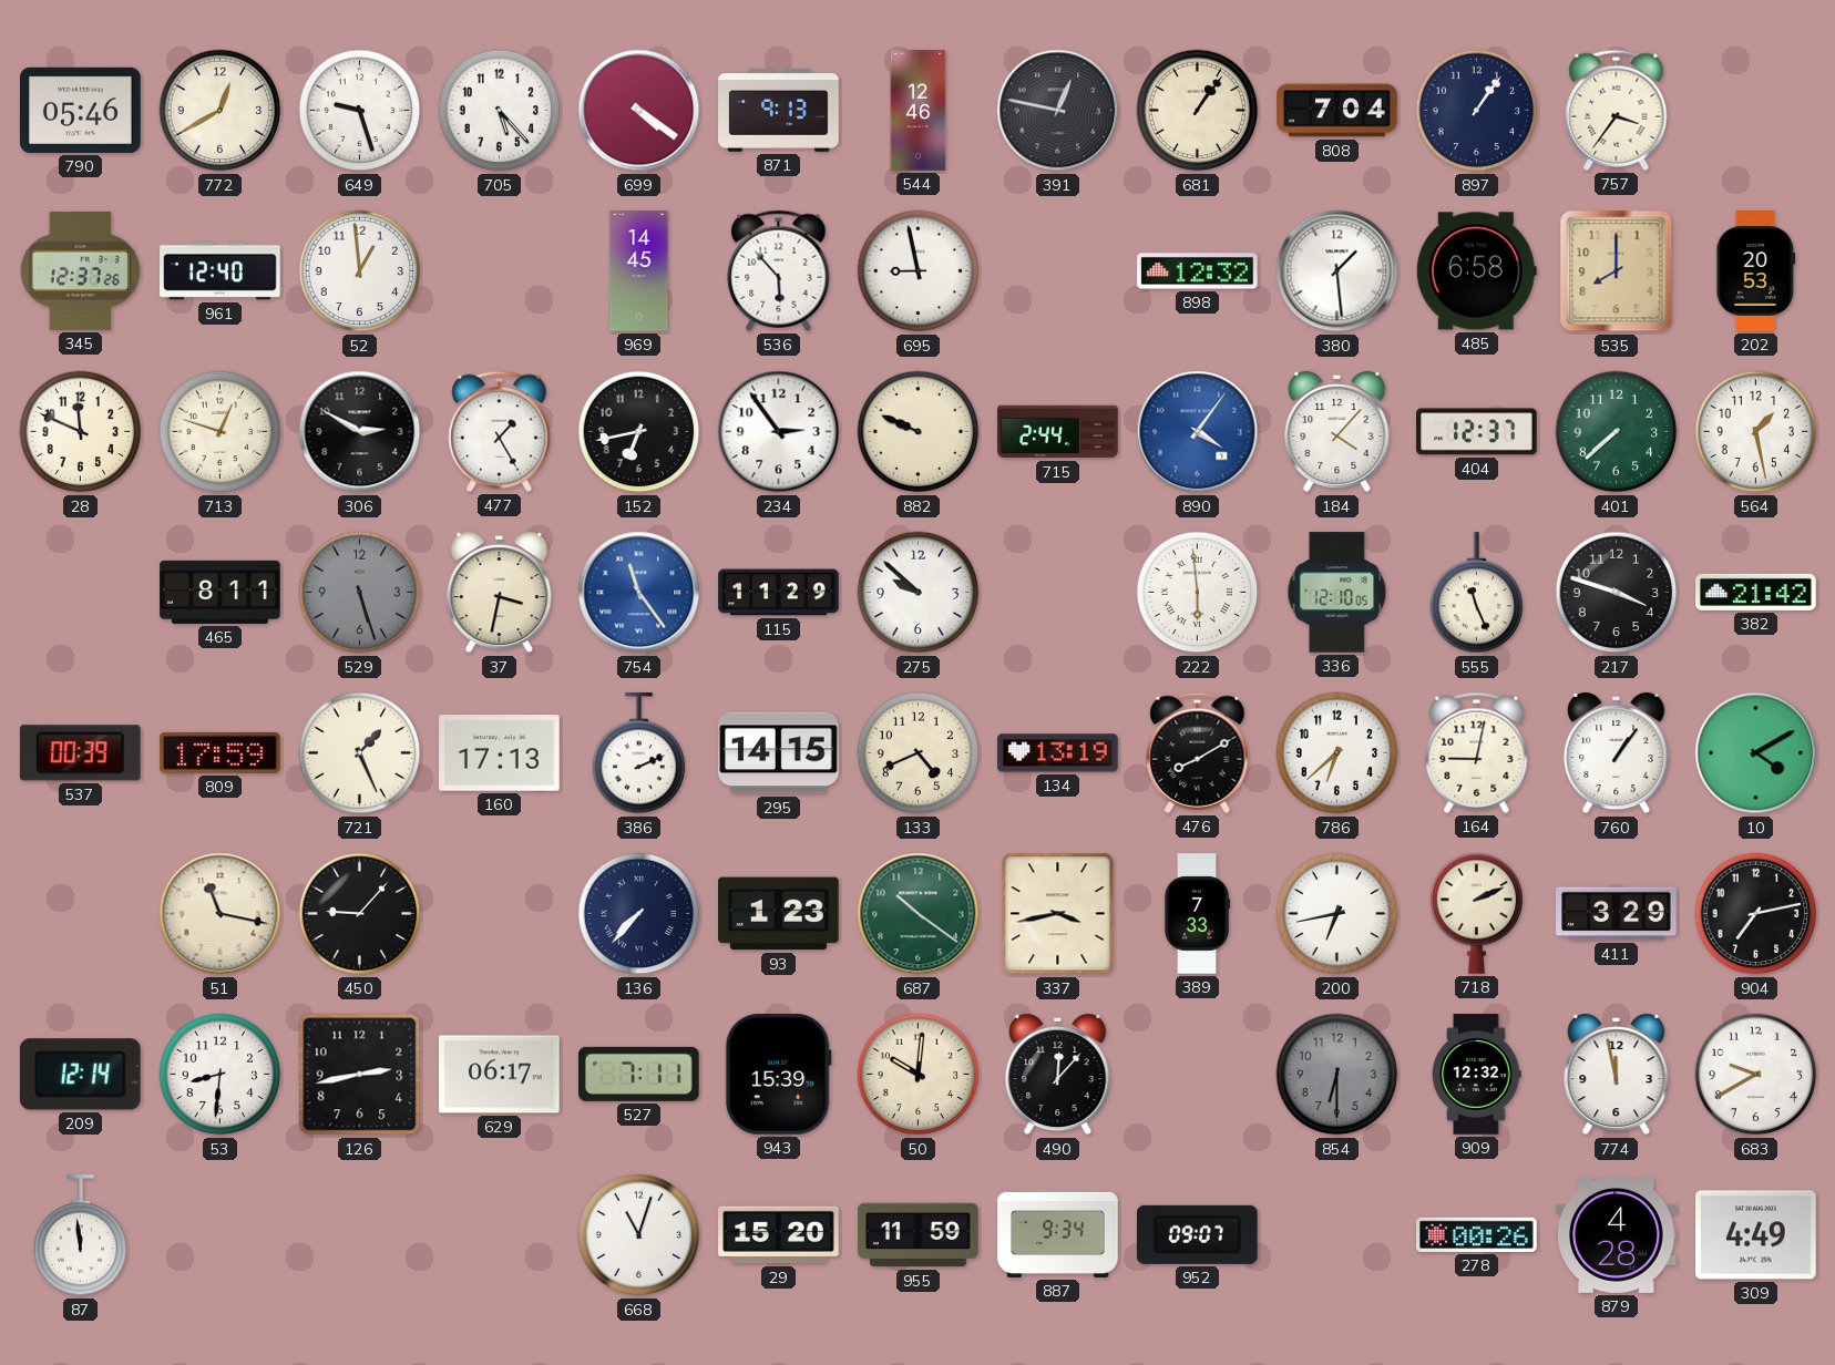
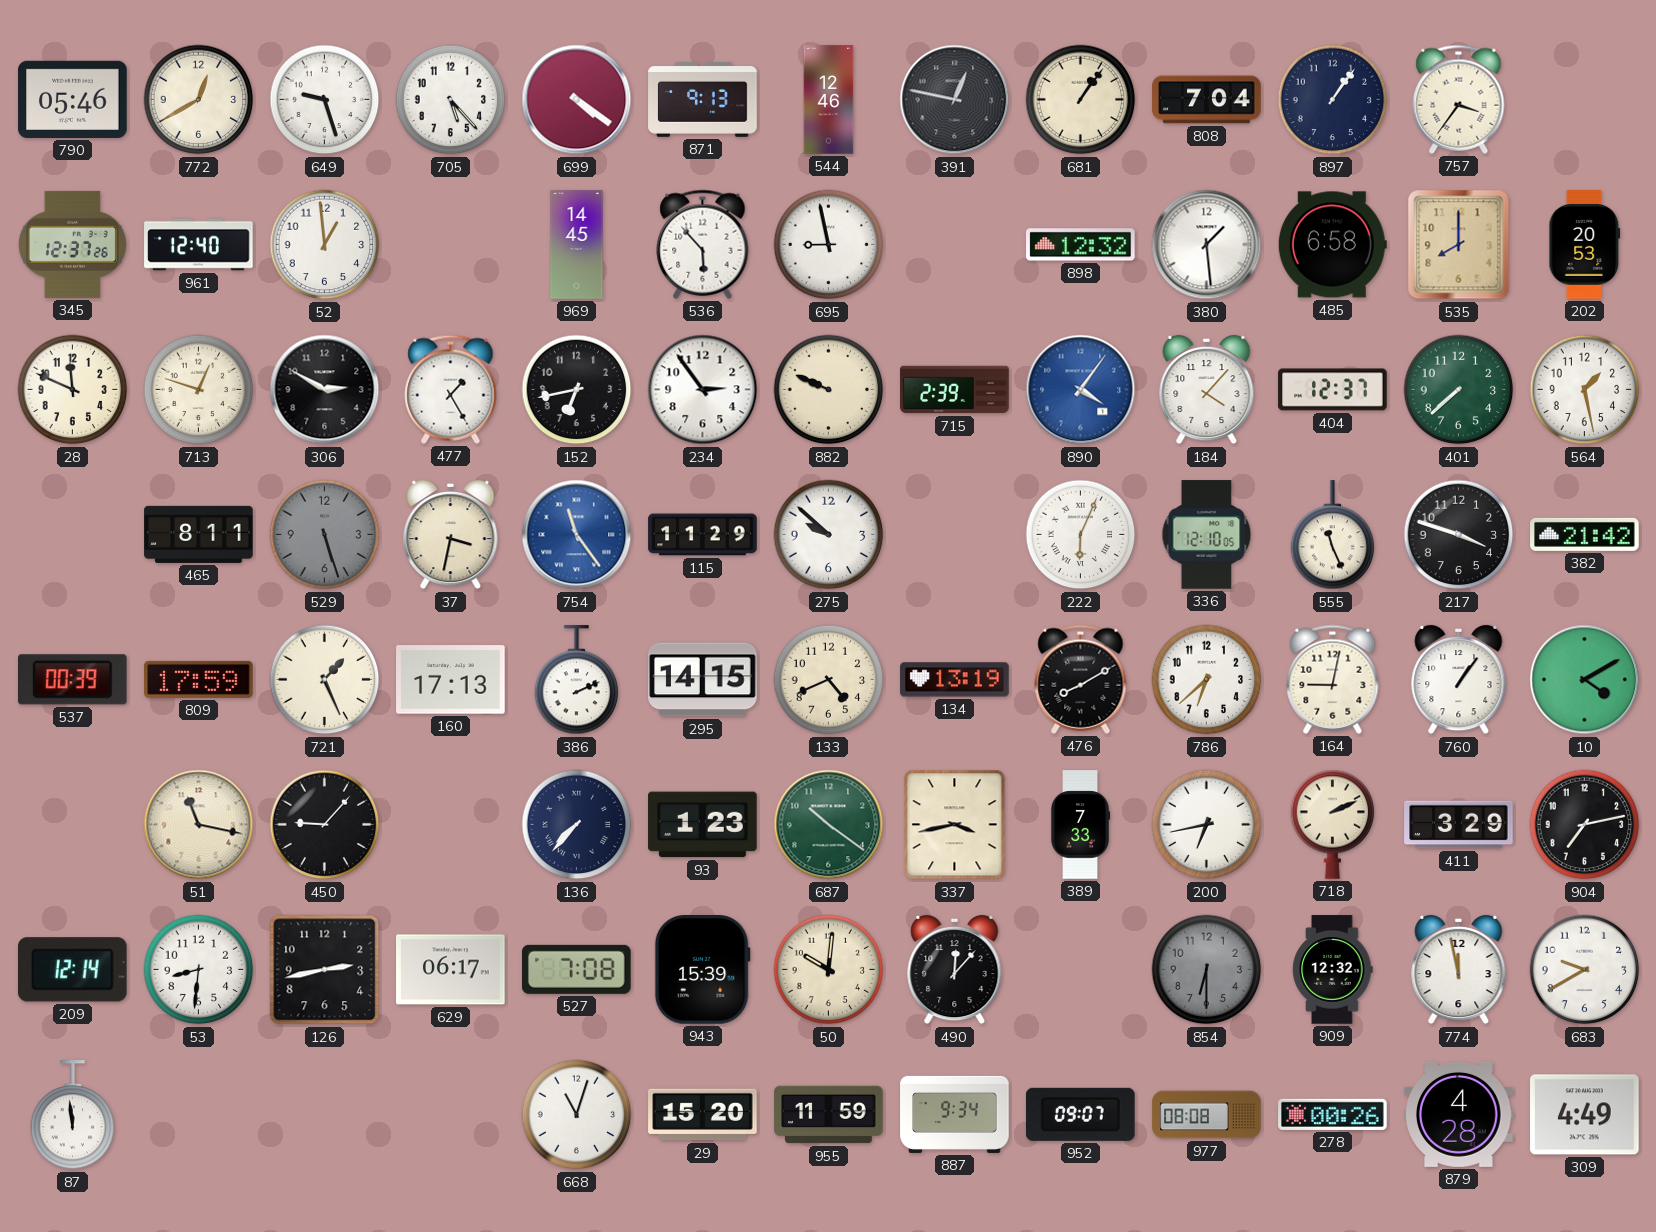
715: 2:44 -> 2:39 (955, 390)
222: 5:59 -> 6:04 (1081, 535)
527: 7:11 -> 7:08 (577, 969)
977: none -> 08:08 (1207, 1115)
